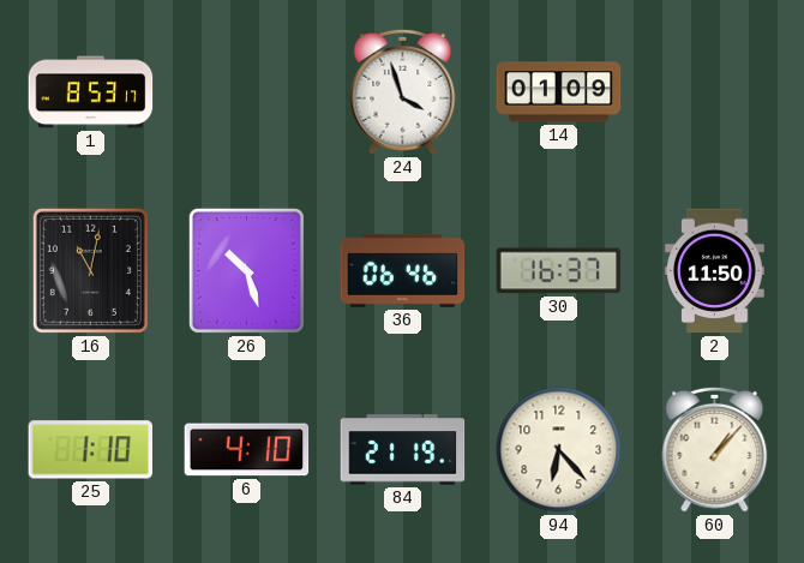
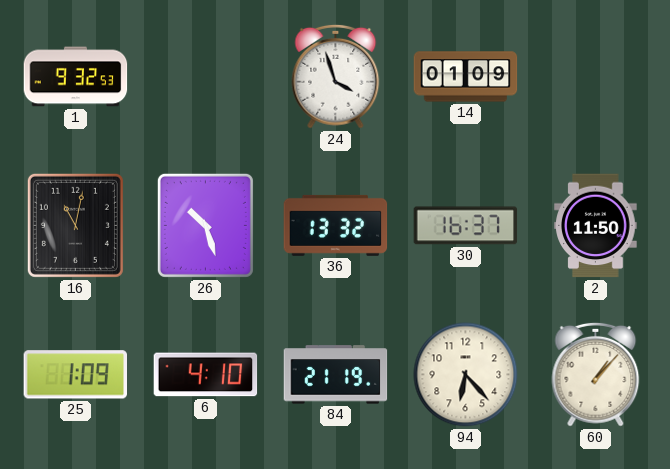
1: 8:53 -> 9:32 (76, 77)
36: 06:46 -> 13:32 (336, 225)
25: 1:10 -> 1:09 (76, 375)
